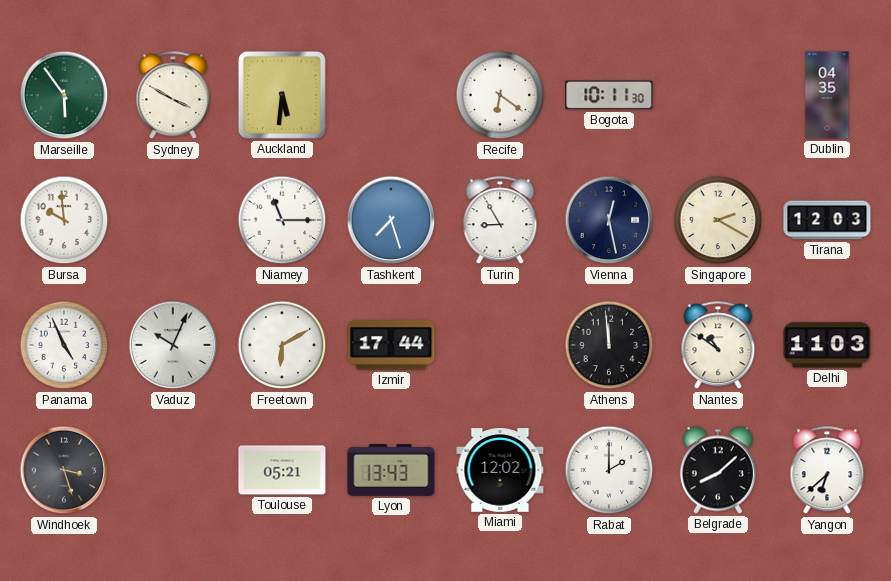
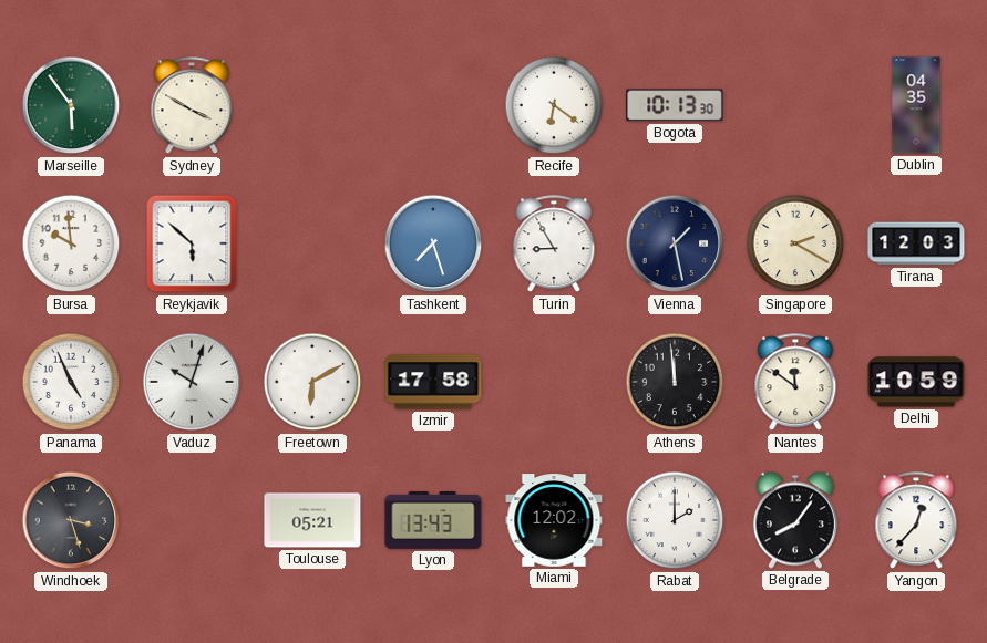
Auckland: 5:31 -> none (282, 95)
Bogota: 10:11 -> 10:13 (675, 105)
Reykjavik: none -> 5:52 (192, 243)
Niamey: 11:15 -> none (282, 220)
Vienna: 12:28 -> 1:28 (675, 243)
Vaduz: 10:04 -> 10:03 (192, 382)
Izmir: 17:44 -> 17:58 (433, 382)
Nantes: 10:51 -> 11:51 (795, 383)
Delhi: 11:03 -> 10:59 (916, 382)
Belgrade: 8:08 -> 8:06 (795, 520)
Yangon: 6:38 -> 12:37 (916, 521)
